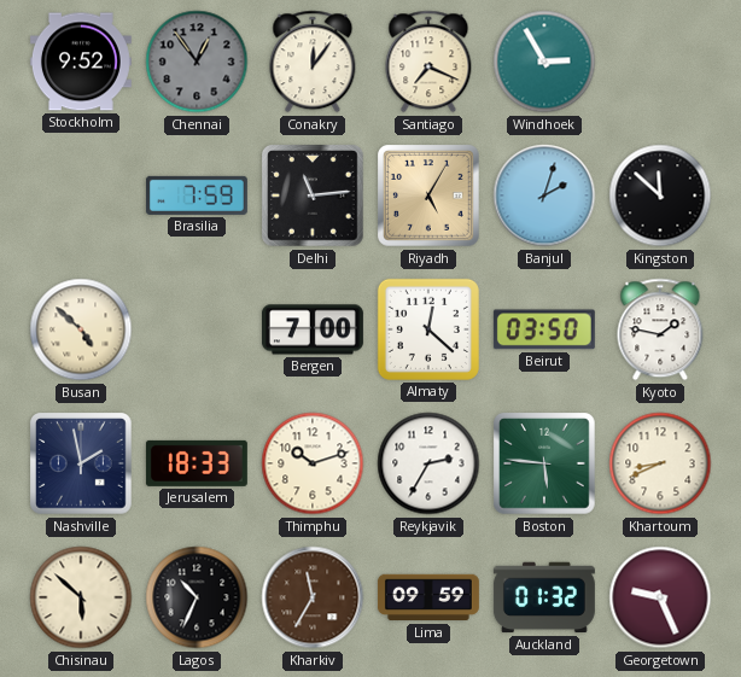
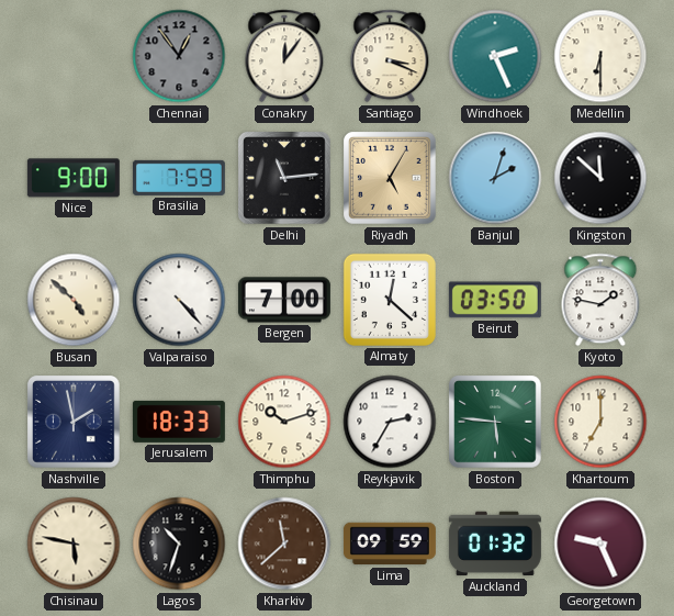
Stockholm: 9:52 -> none (81, 62)
Santiago: 7:19 -> 3:19 (390, 56)
Windhoek: 2:55 -> 2:26 (495, 56)
Medellin: none -> 6:30 (600, 56)
Nice: none -> 9:00 (74, 178)
Valparaiso: none -> 4:23 (179, 300)
Khartoum: 8:41 -> 7:00 (600, 422)
Chisinau: 5:52 -> 5:47 (74, 544)
Lagos: 10:34 -> 10:33 (179, 544)
Kharkiv: 11:35 -> 11:38 (284, 544)
